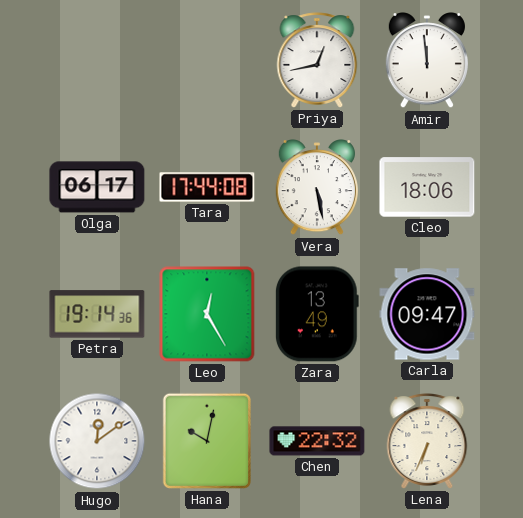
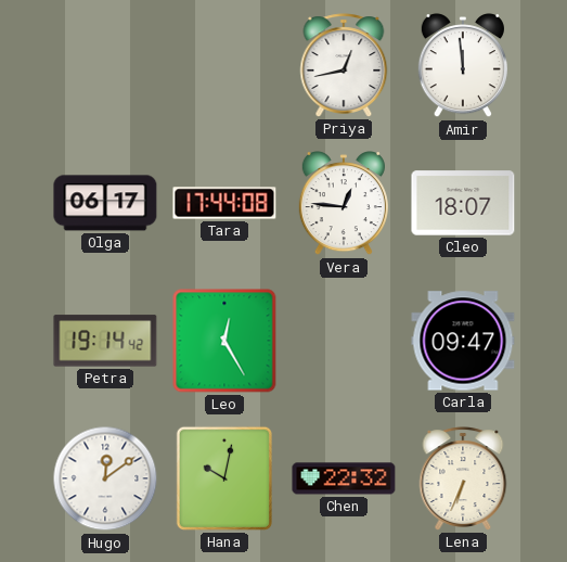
Vera: 5:28 -> 12:46 (344, 204)
Cleo: 18:06 -> 18:07 (463, 203)
Petra: 19:14:36 -> 19:14:42 (105, 341)
Zara: 13:49 -> none (317, 314)
